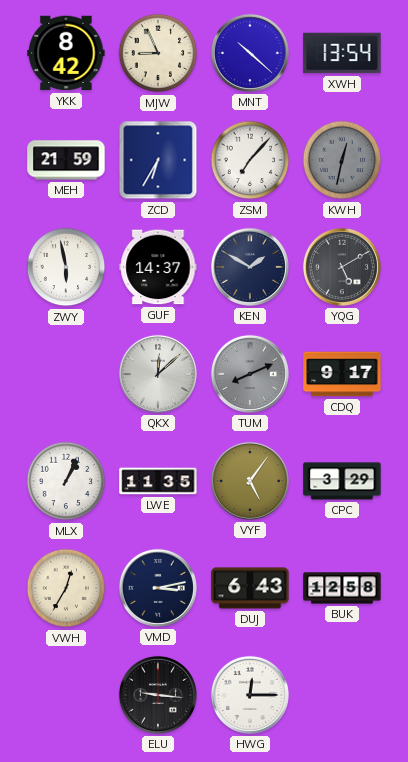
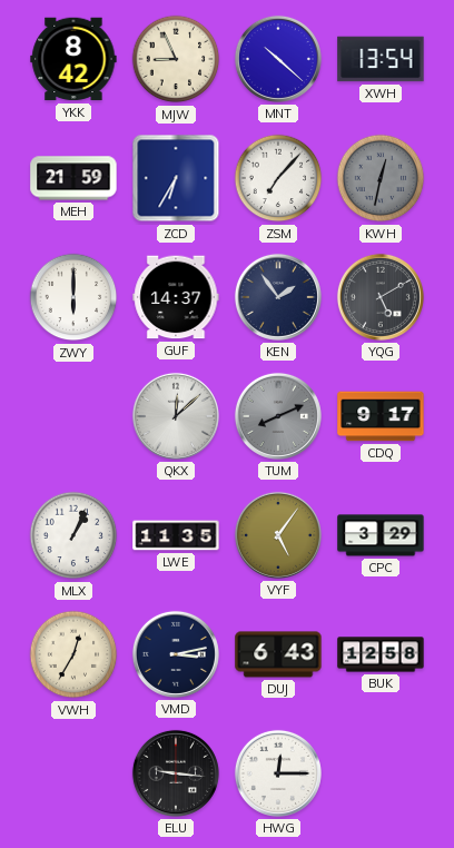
ZWY: 5:58 -> 6:00 (73, 297)
KEN: 1:50 -> 1:54 (278, 297)
